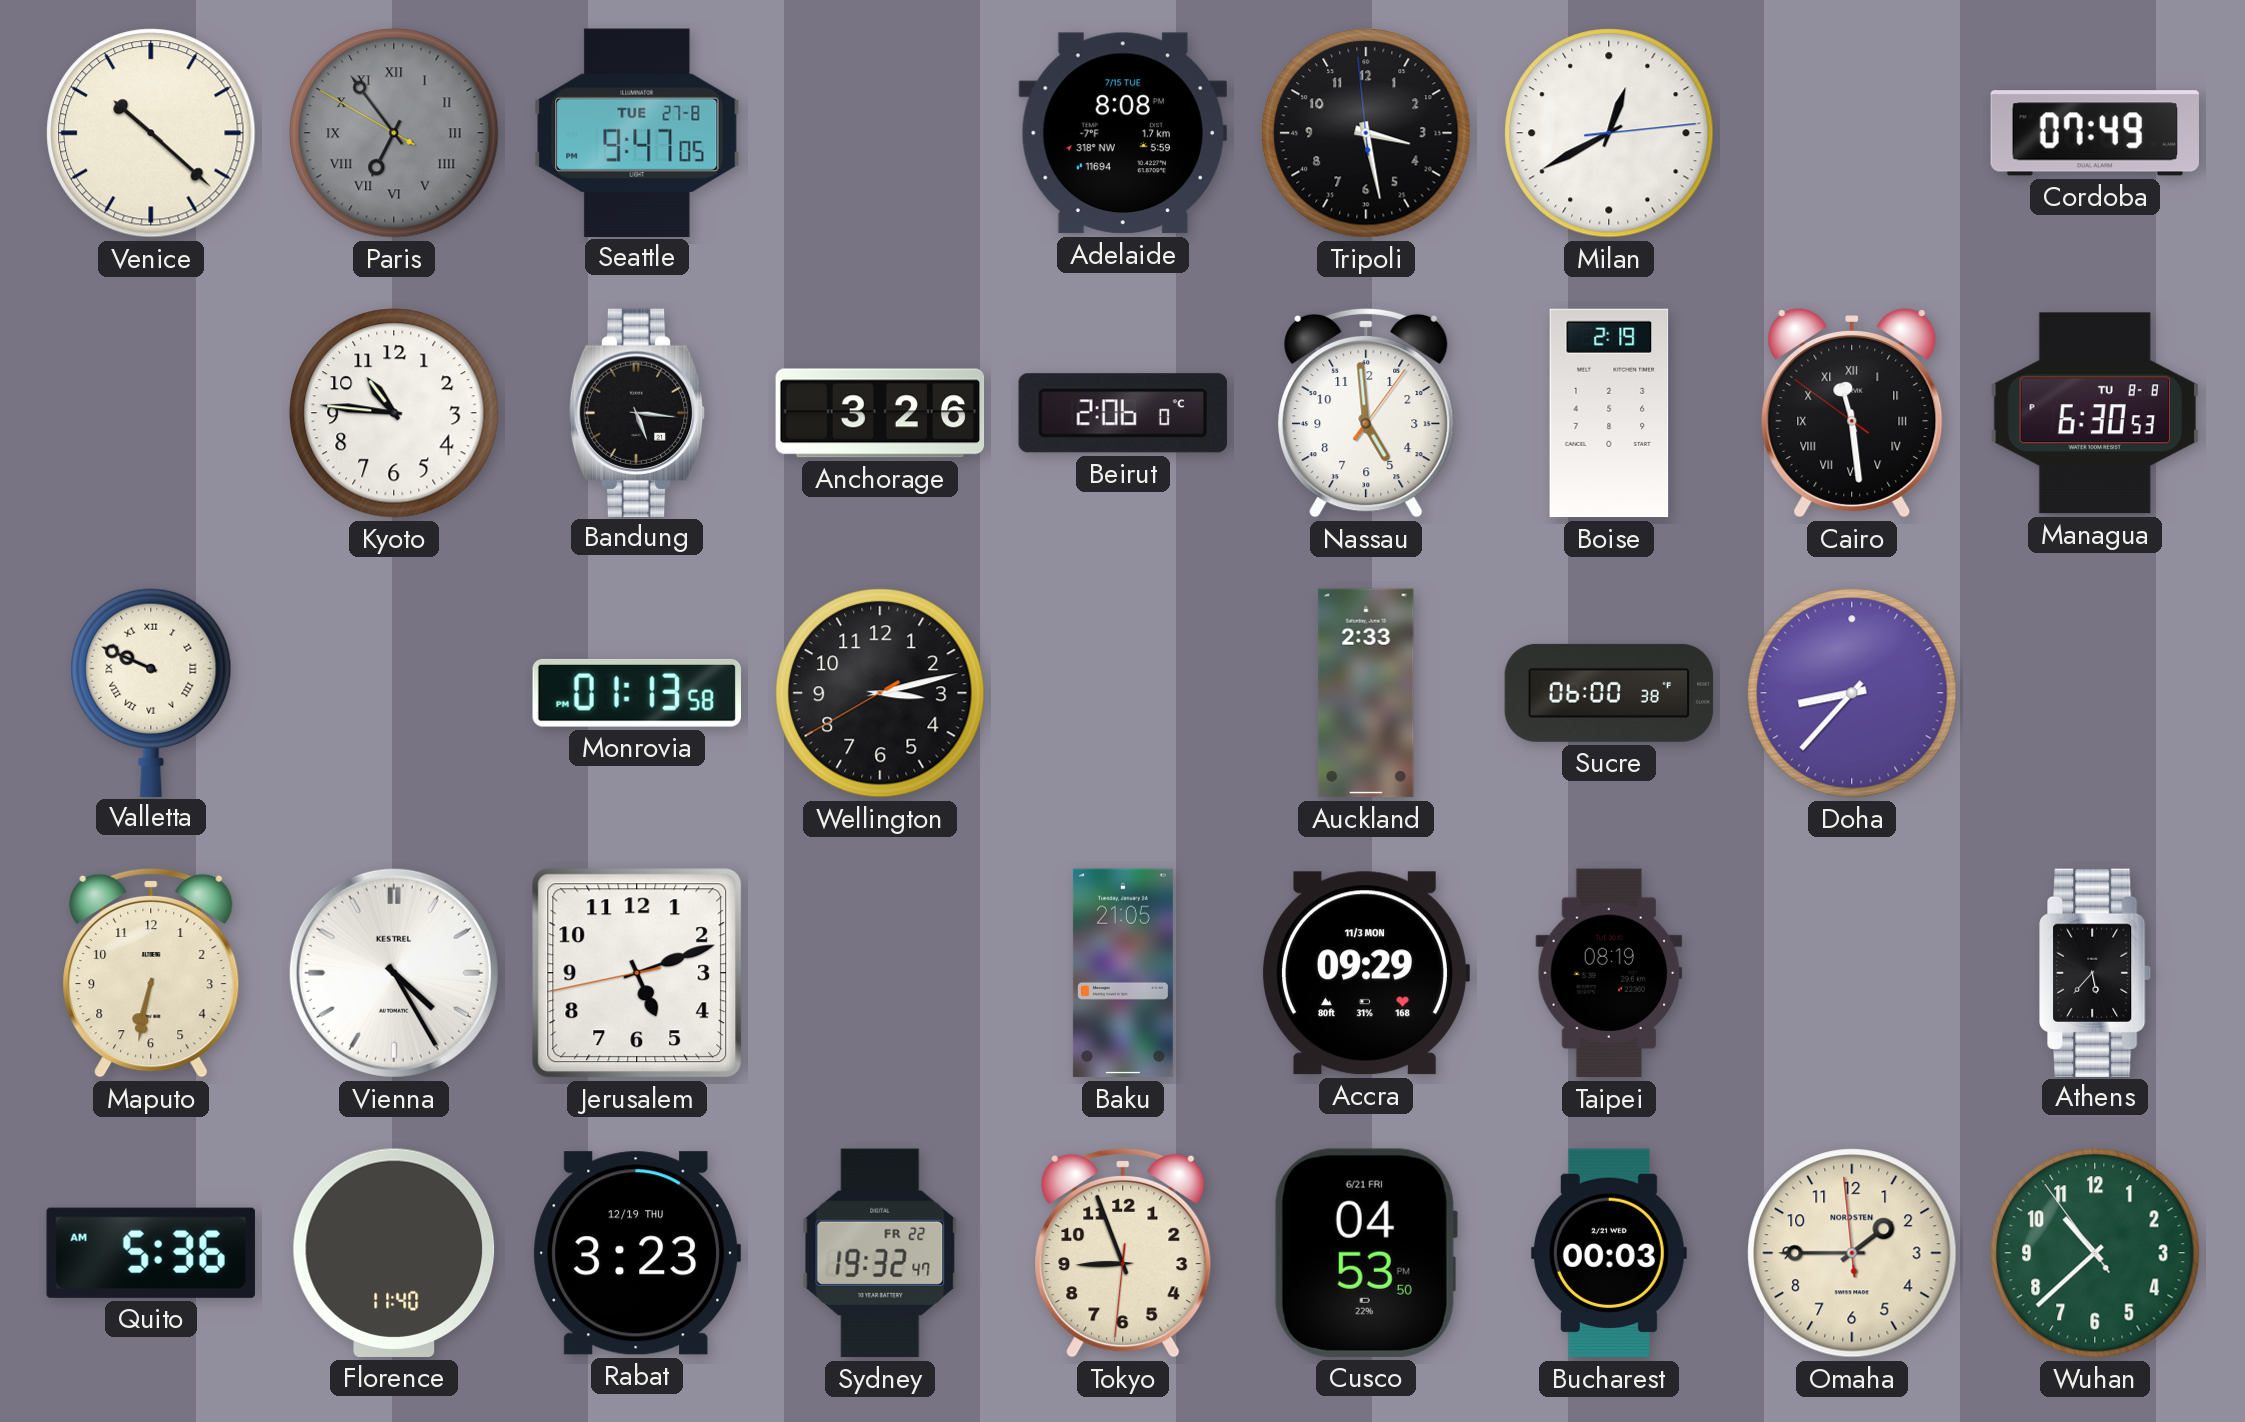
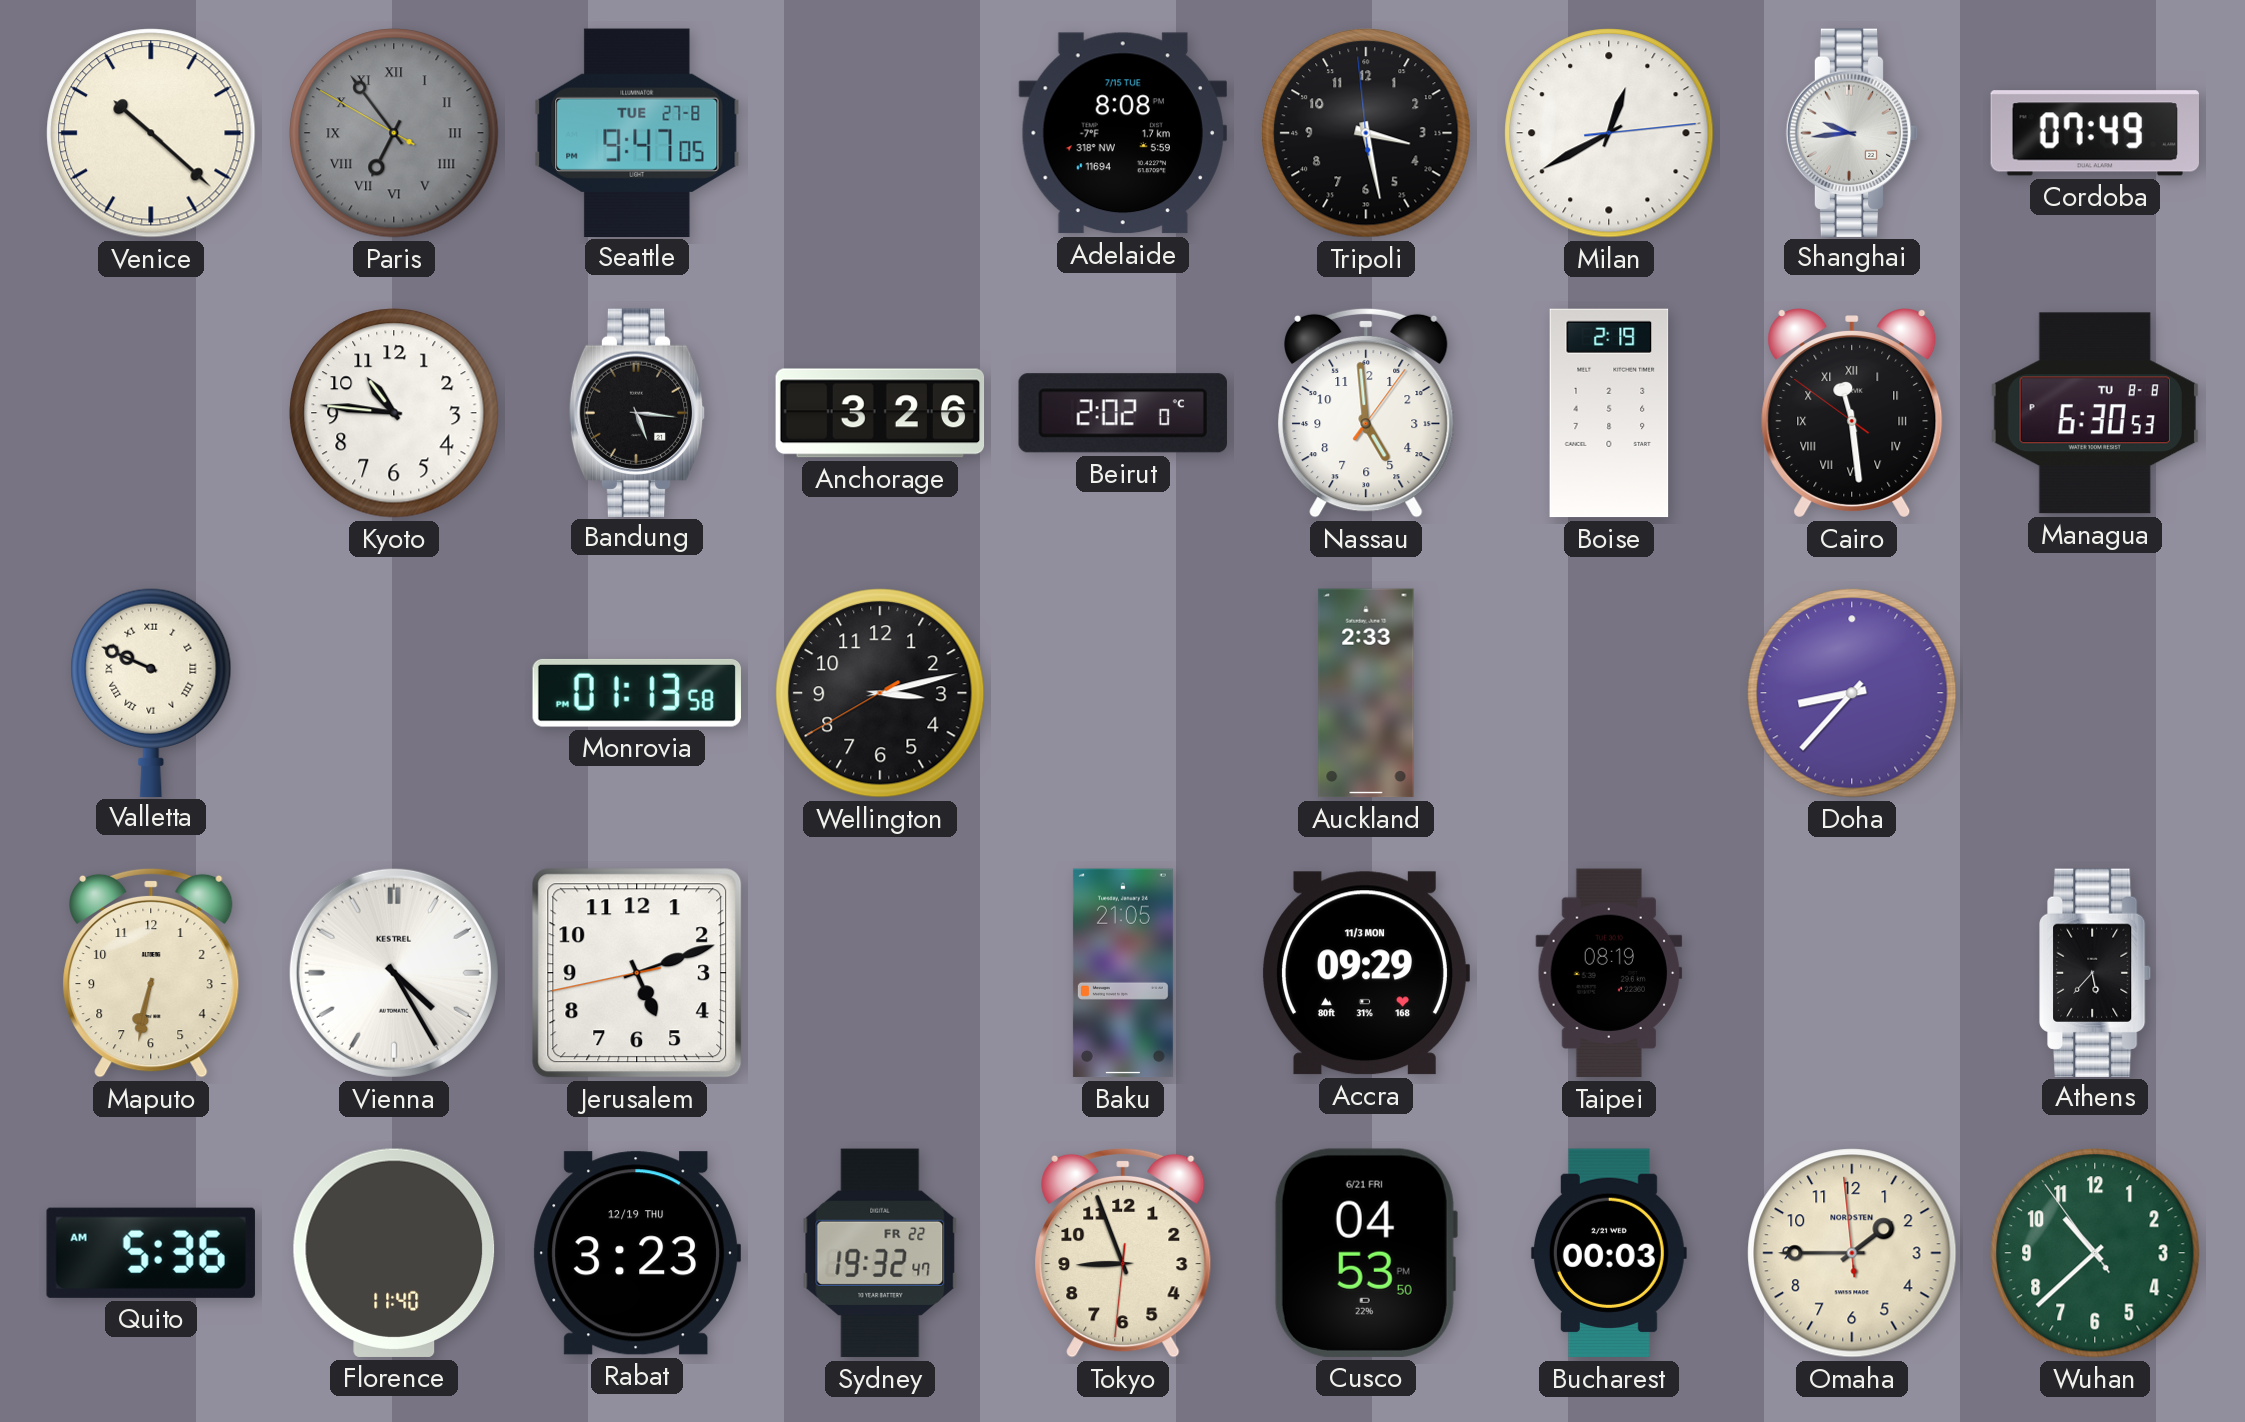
Shanghai: none -> 9:44 (1852, 132)
Beirut: 2:06 -> 2:02 (1123, 413)
Sucre: 06:00 -> none (1609, 693)
